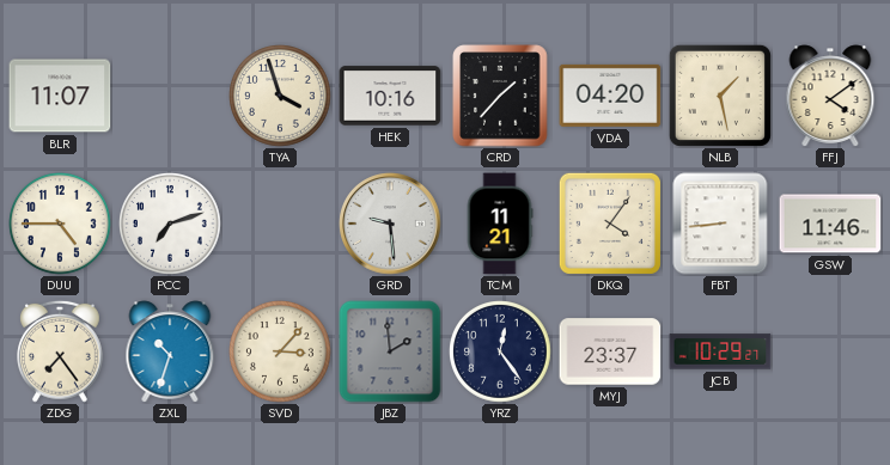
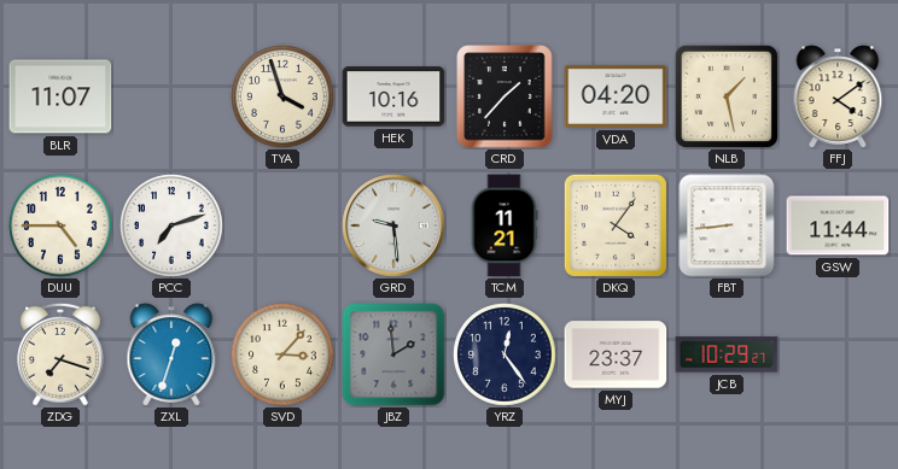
GSW: 11:46 -> 11:44 (838, 225)
ZDG: 7:24 -> 7:18 (62, 354)
ZXL: 10:33 -> 12:33 (171, 354)
